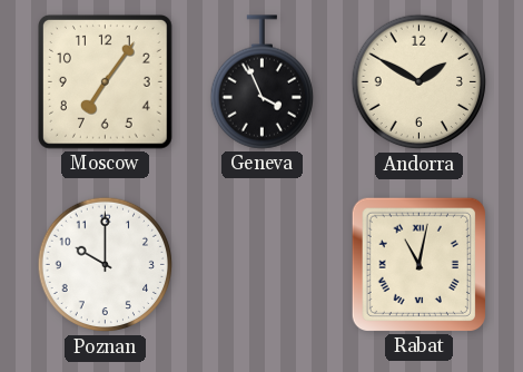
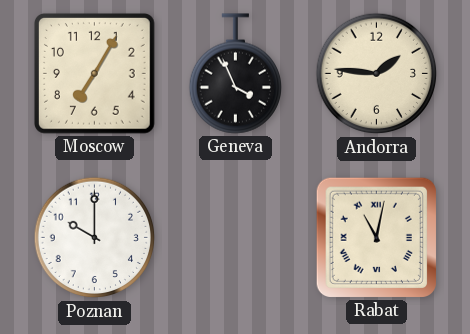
Moscow: 7:06 -> 7:05 (94, 73)
Andorra: 1:50 -> 1:46 (377, 74)
